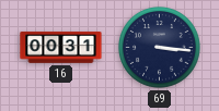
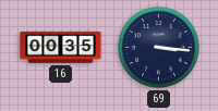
16: 00:31 -> 00:35 (61, 48)
